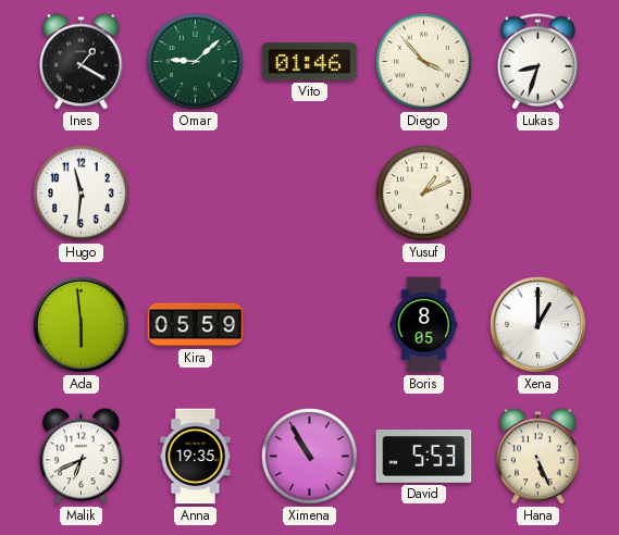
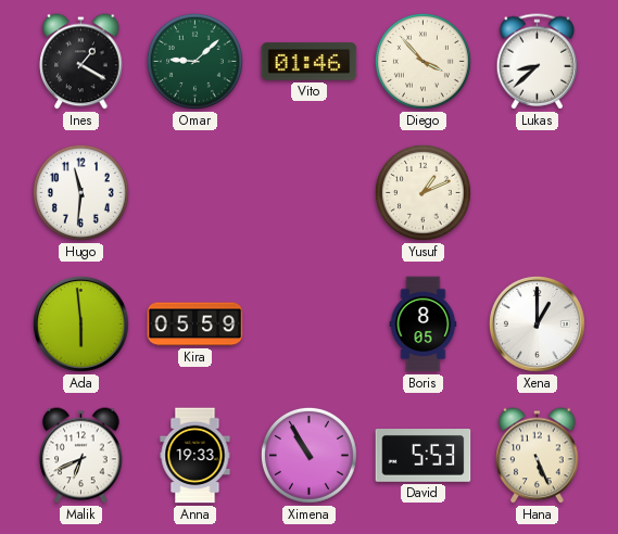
Lukas: 8:33 -> 8:38 (538, 62)
Anna: 19:35 -> 19:33 (196, 456)
